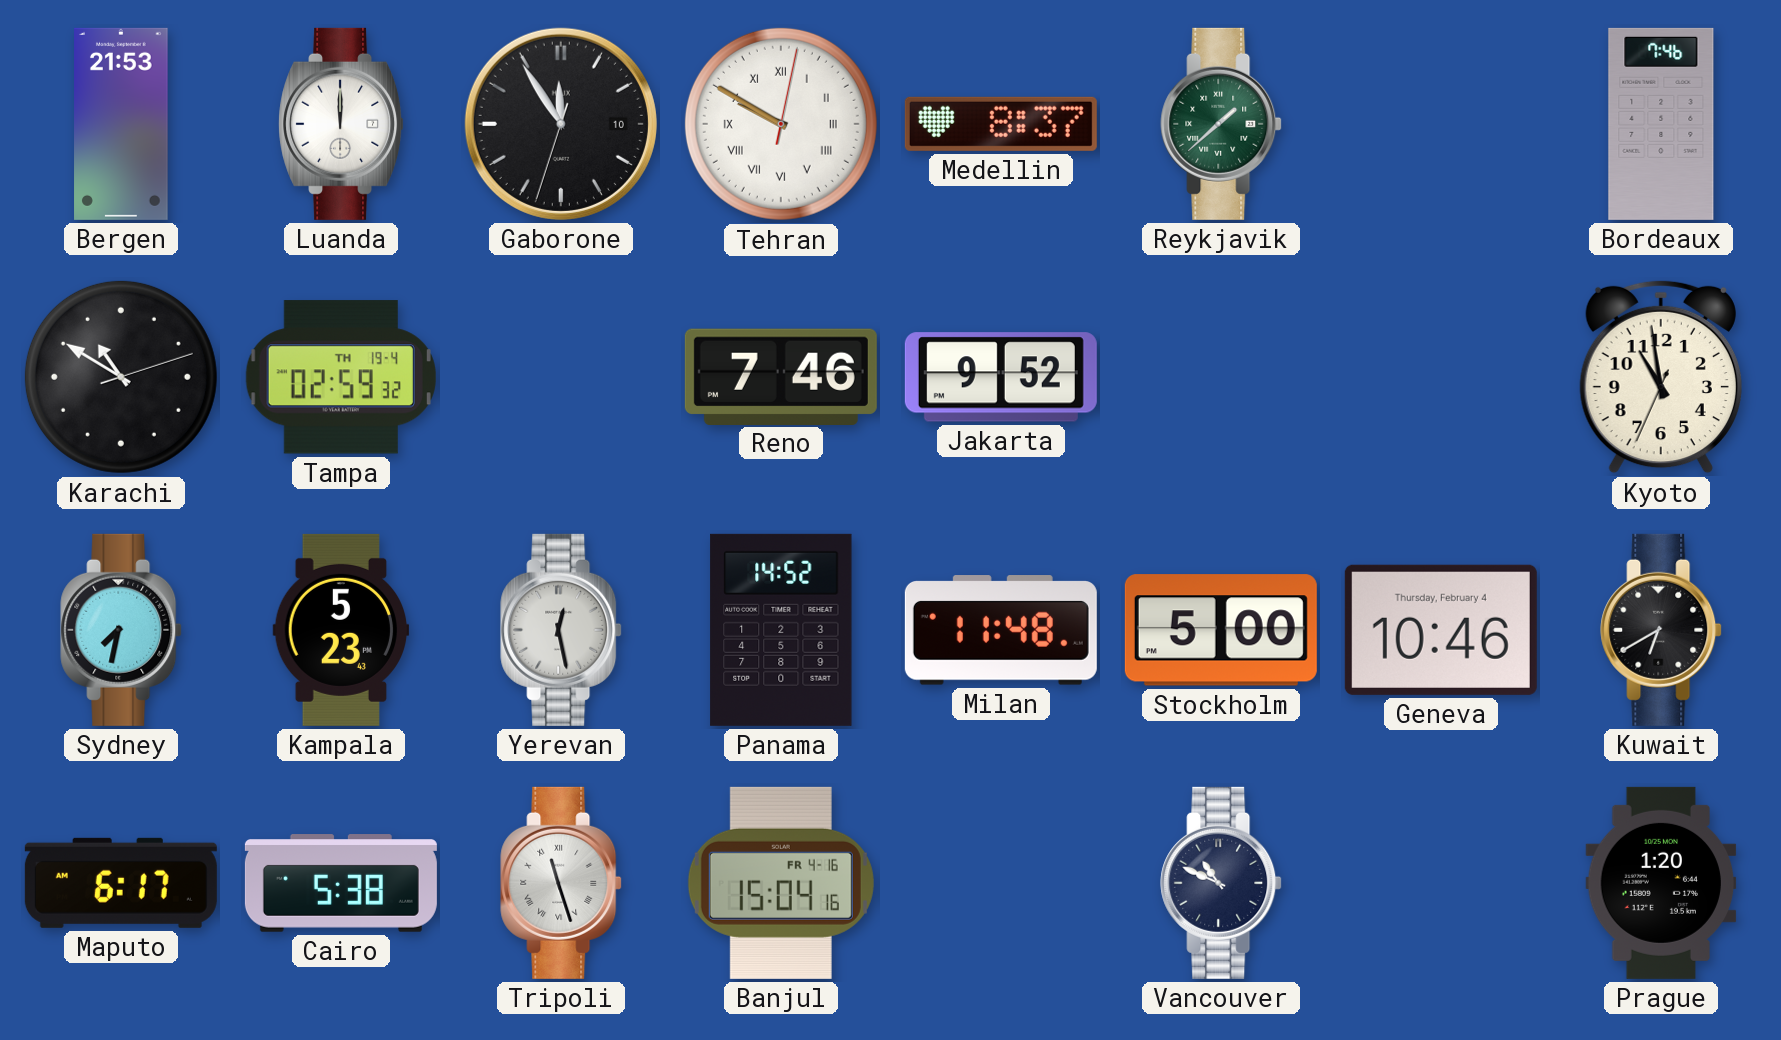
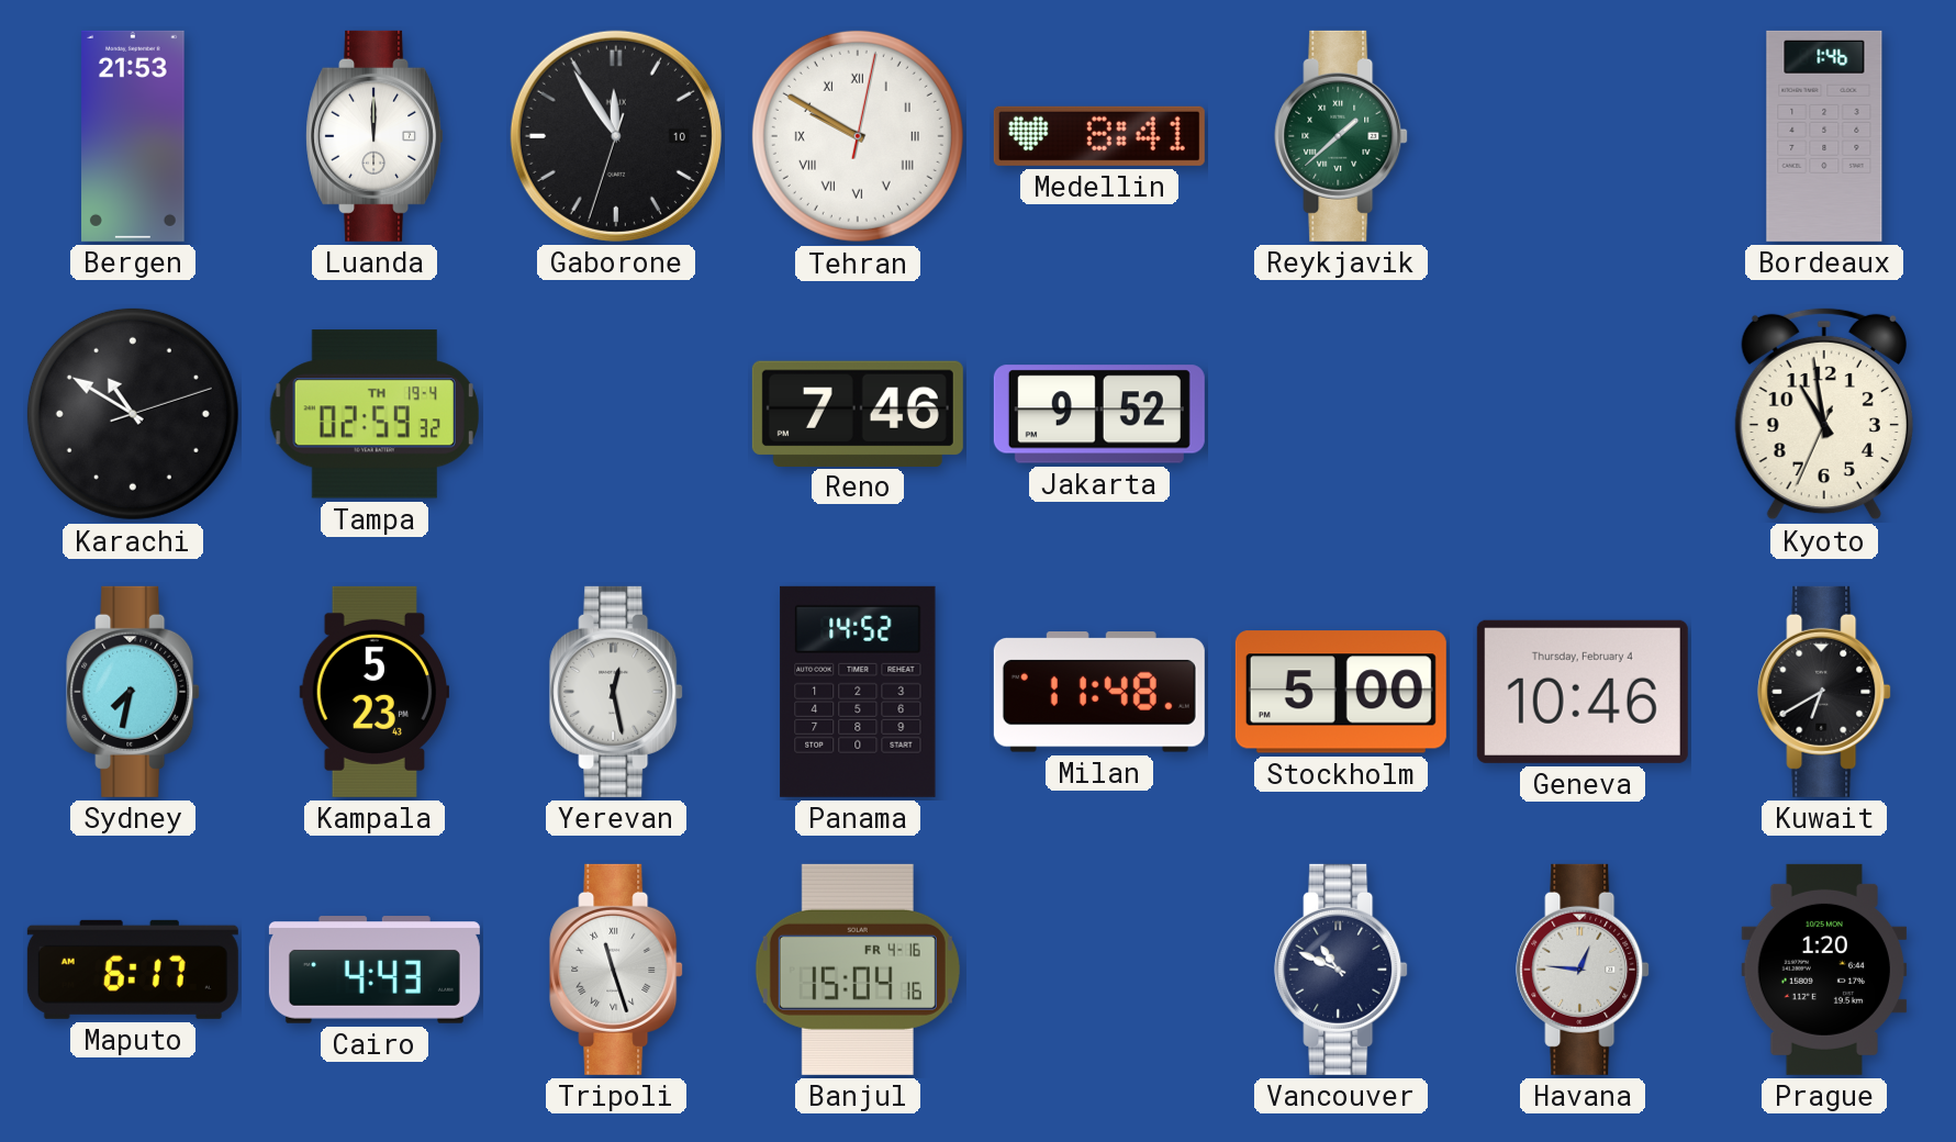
Medellin: 8:37 -> 8:41 (1099, 136)
Bordeaux: 7:46 -> 1:46 (1824, 136)
Cairo: 5:38 -> 4:43 (375, 970)
Havana: none -> 12:46 (1583, 970)
